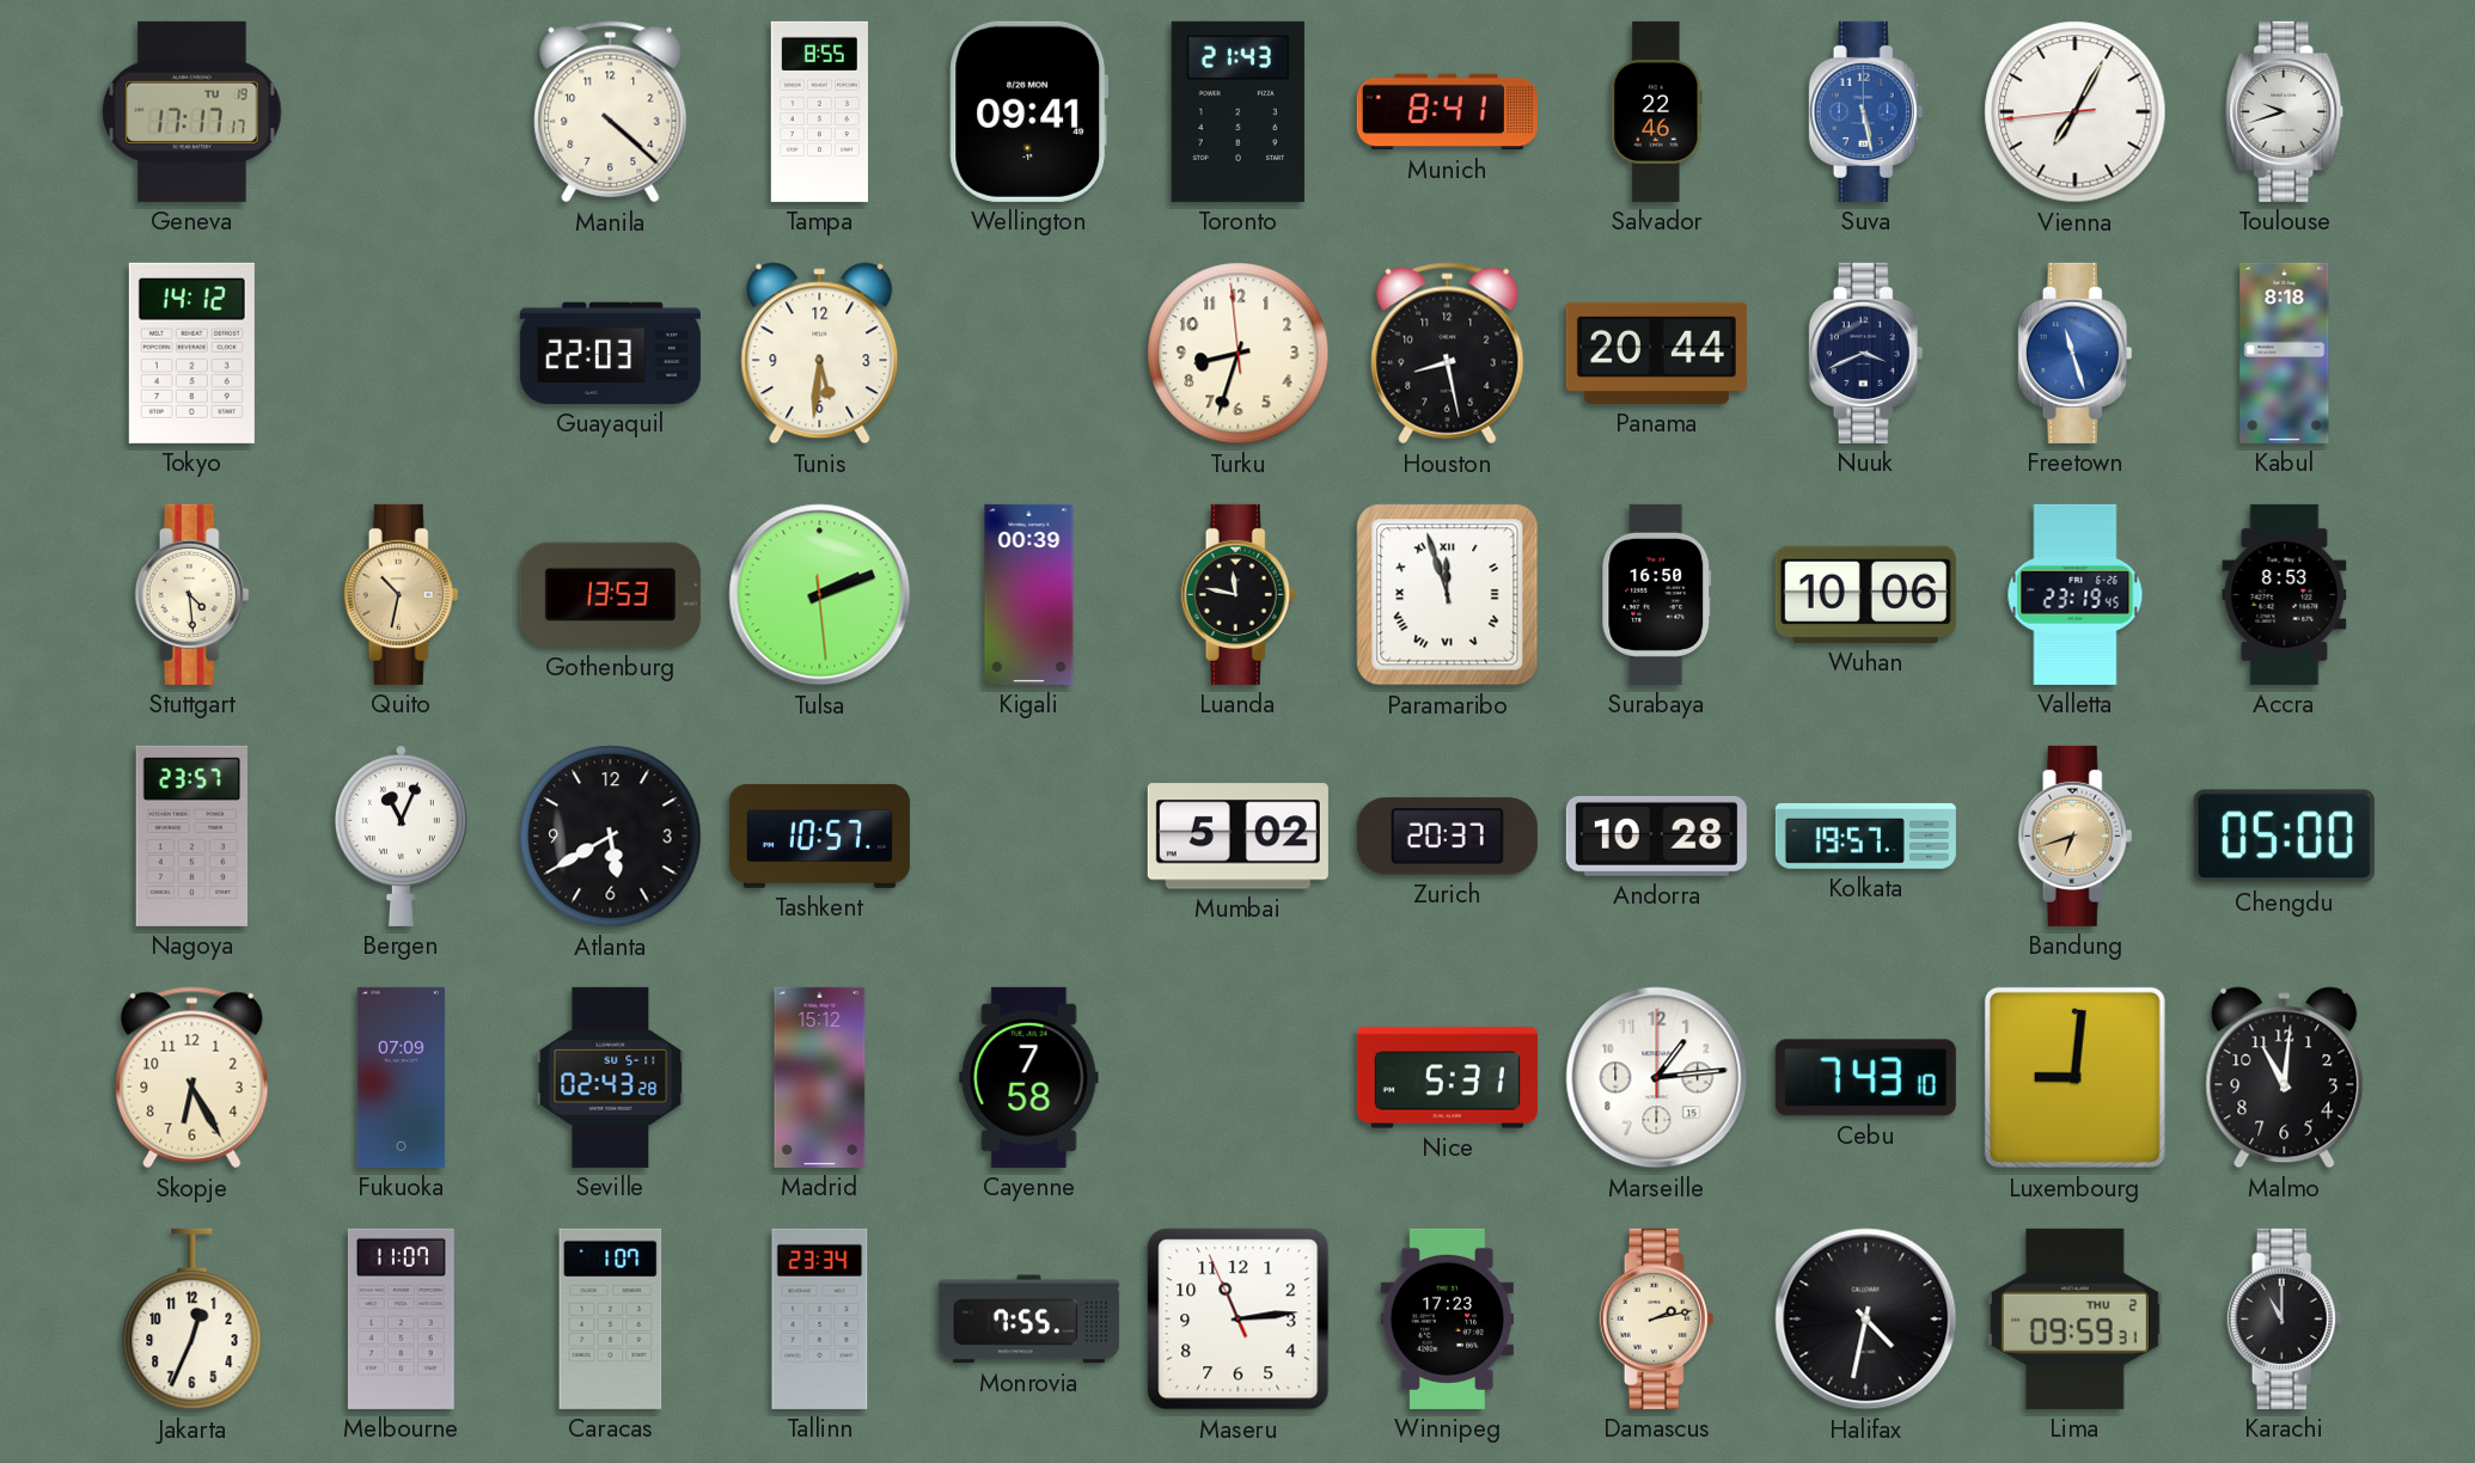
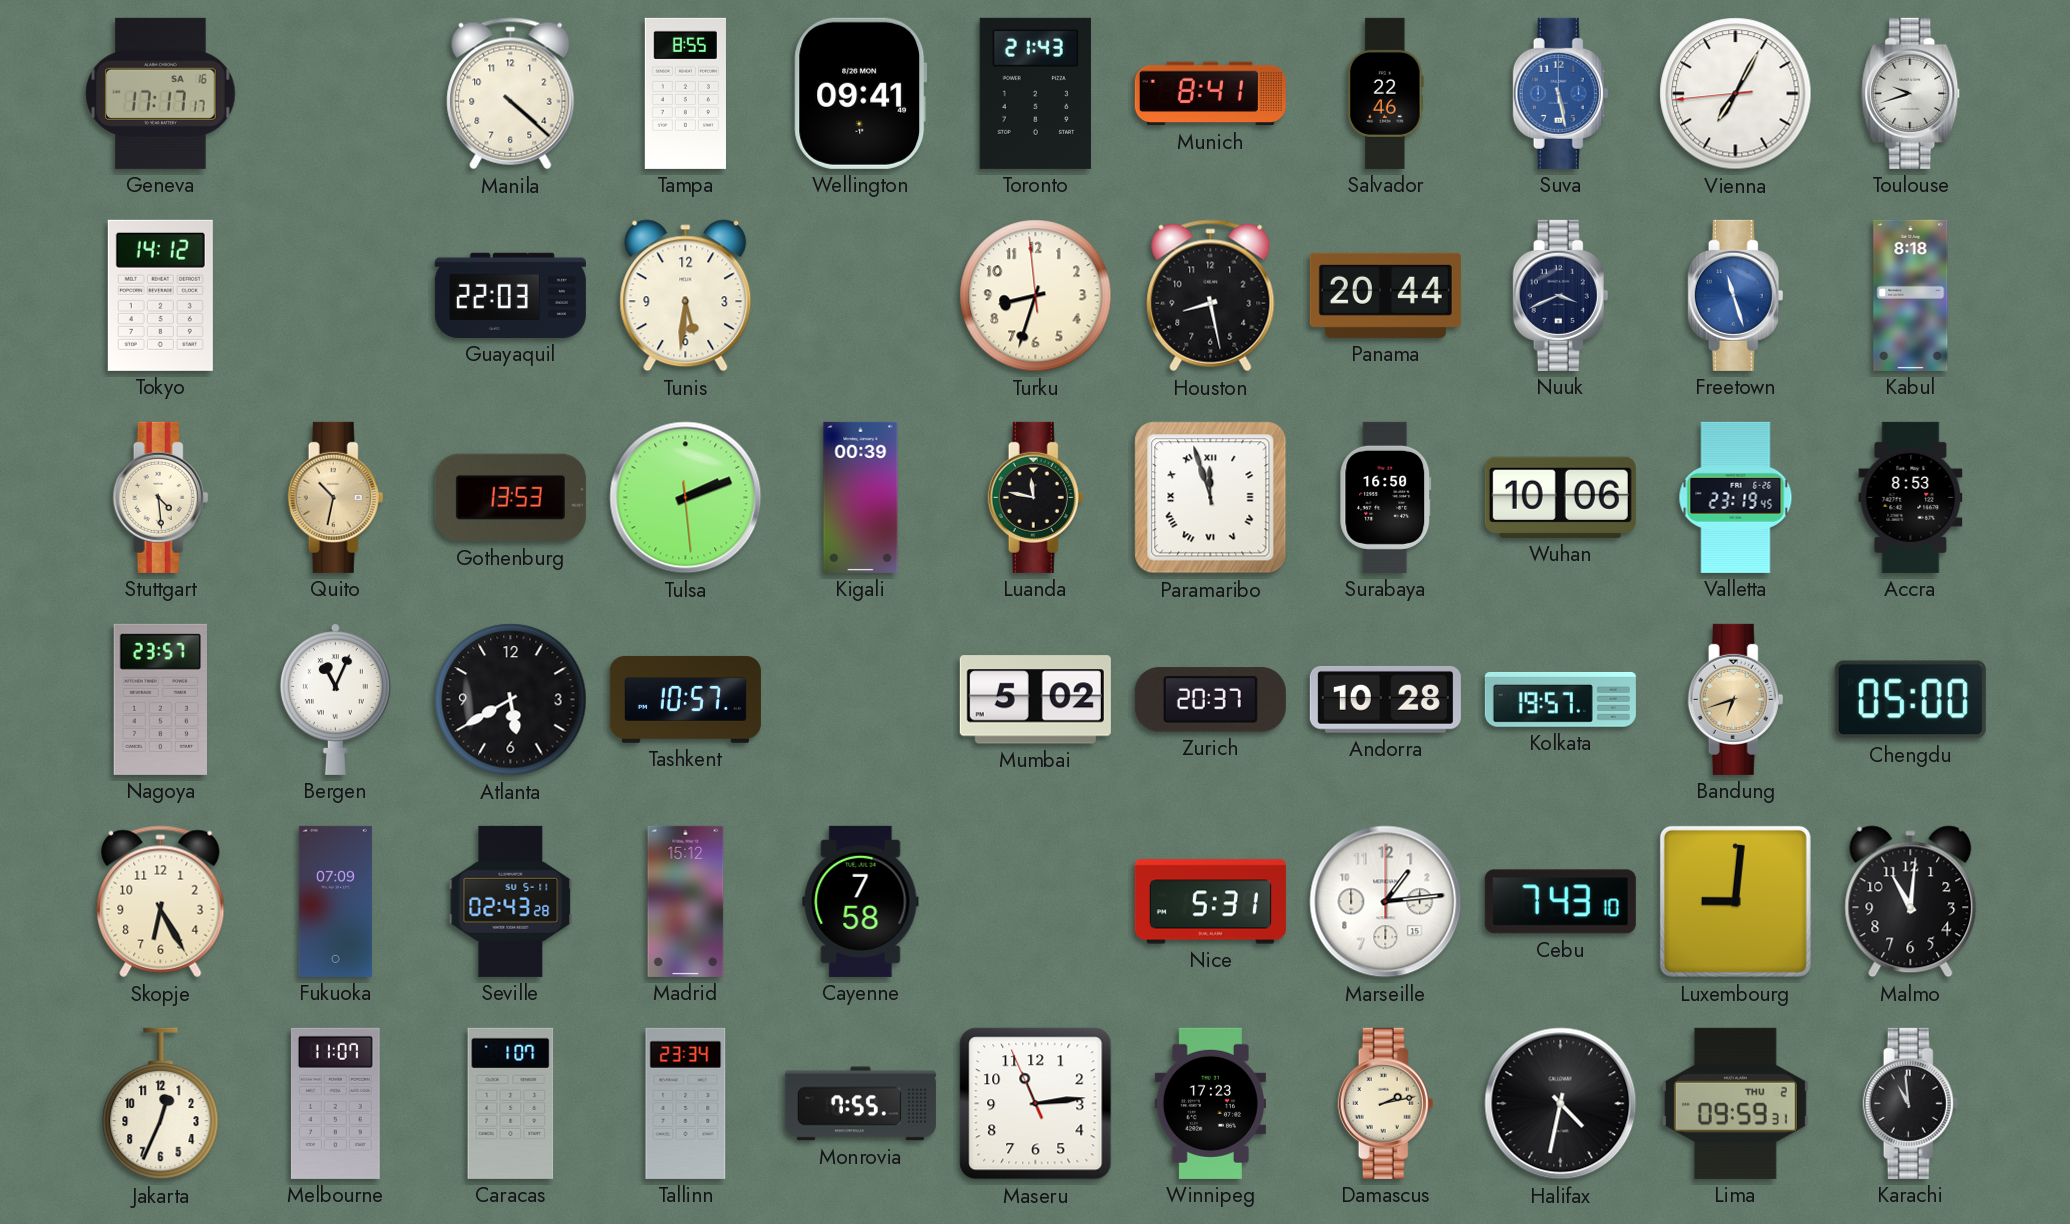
Geneva date: TU 19 -> SA 16 (161, 93)
Karachi: 11:00 -> 10:59 (1911, 1103)
